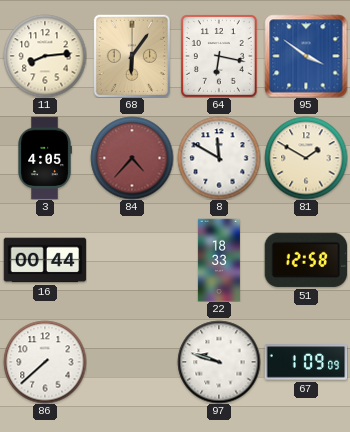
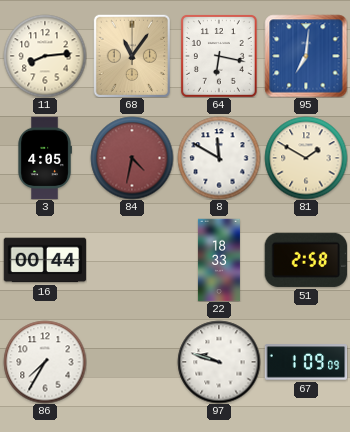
68: 6:06 -> 11:06 (131, 56)
95: 3:51 -> 7:01 (306, 56)
84: 4:37 -> 4:32 (132, 158)
51: 12:58 -> 2:58 (305, 260)
86: 7:38 -> 7:35 (45, 362)
